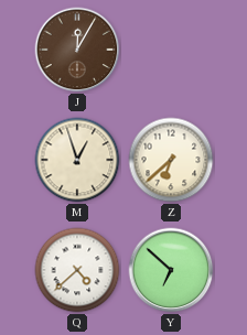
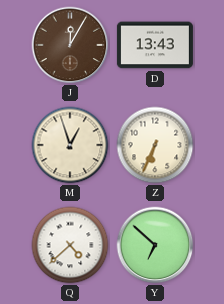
D: none -> 13:43 (155, 45)
Z: 6:38 -> 6:34 (155, 145)
